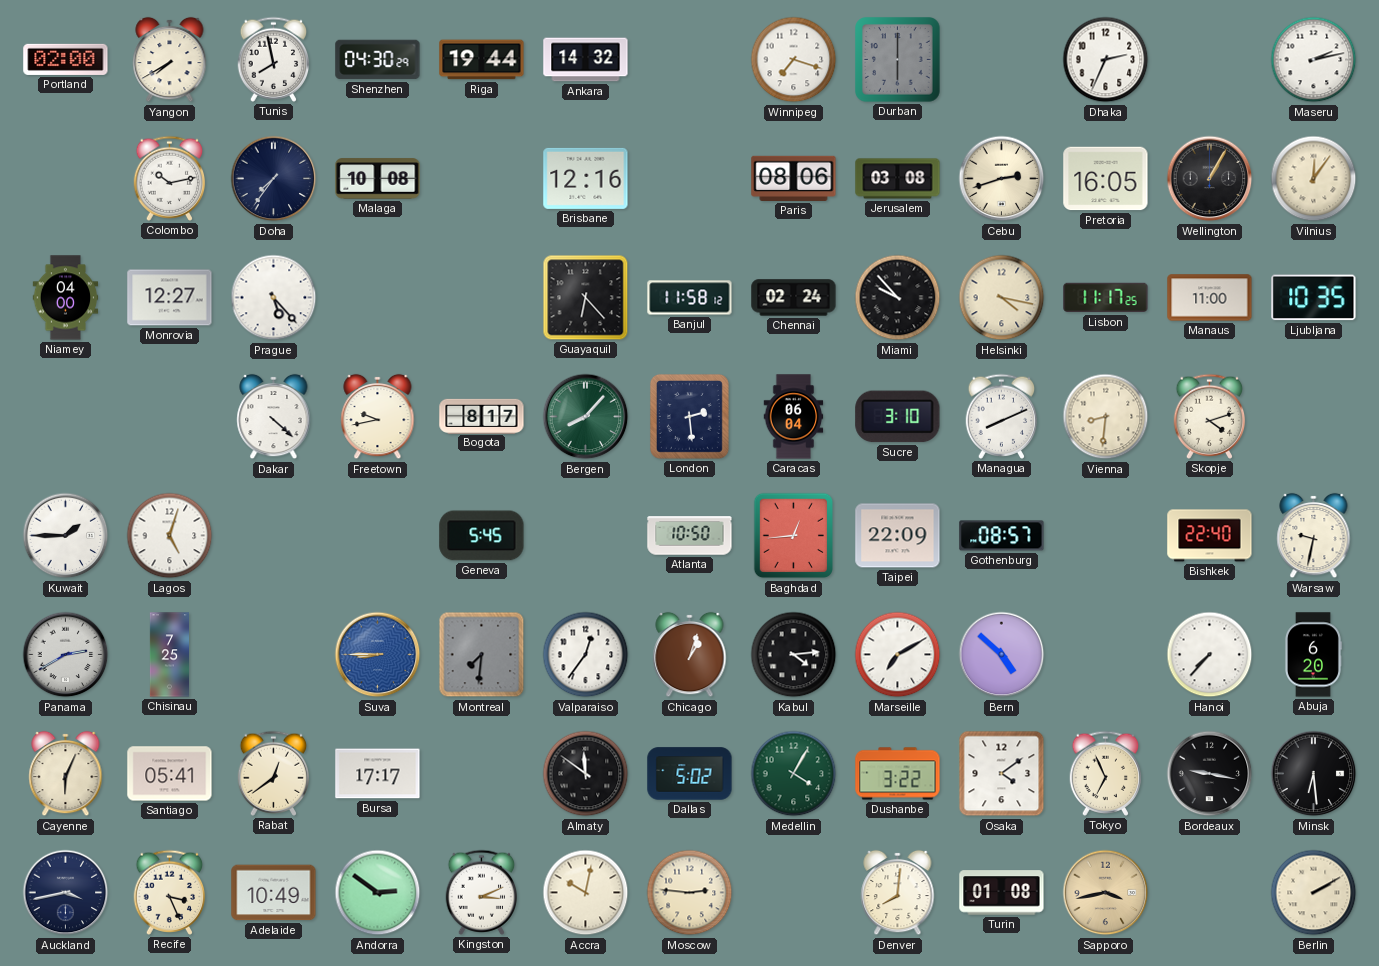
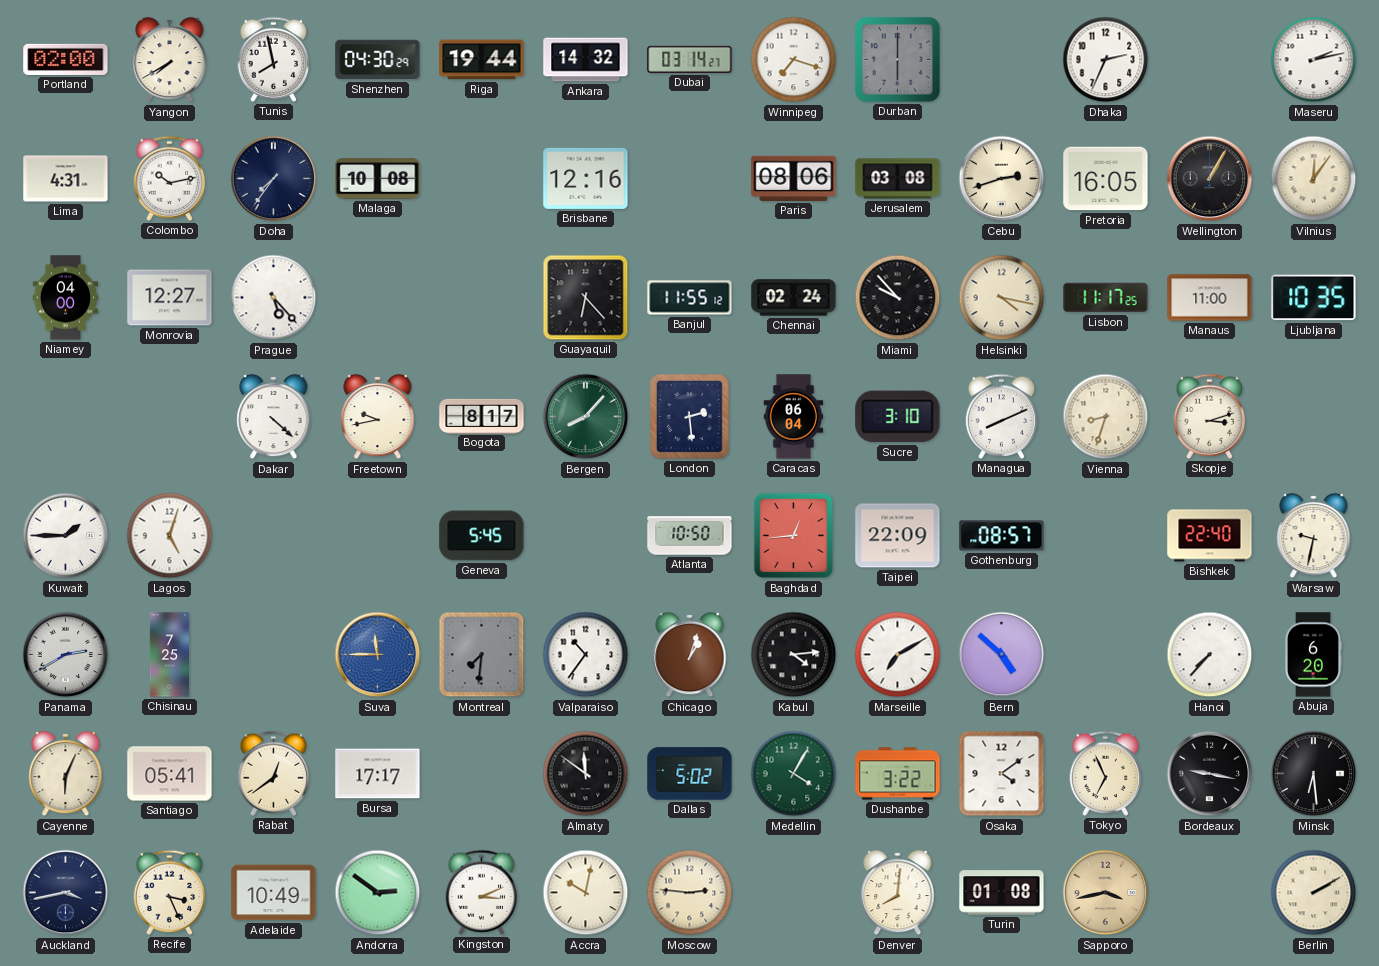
Dubai: none -> 03:14 (690, 59)
Lima: none -> 4:31 (66, 179)
Banjul: 11:58 -> 11:55 (690, 298)
Vienna: 8:31 -> 8:33 (1106, 417)
Skopje: 4:12 -> 3:12 (1210, 416)
Suva: 8:45 -> 11:45 (378, 655)
Valparaiso: 12:36 -> 10:36 (586, 655)
